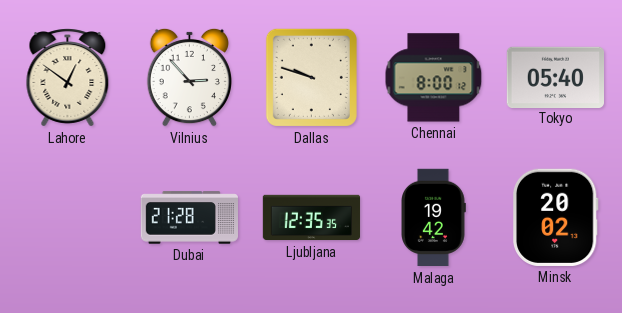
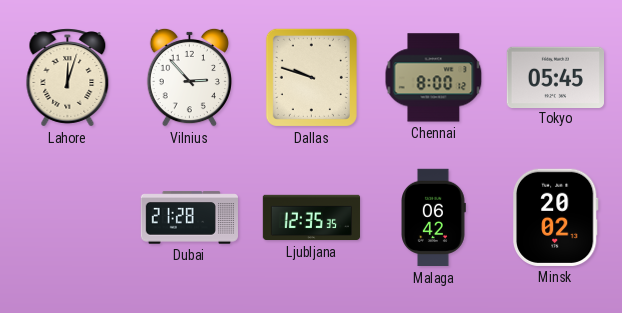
Lahore: 12:51 -> 12:03 (68, 78)
Tokyo: 05:40 -> 05:45 (555, 77)
Malaga: 19:42 -> 06:42 (434, 218)
